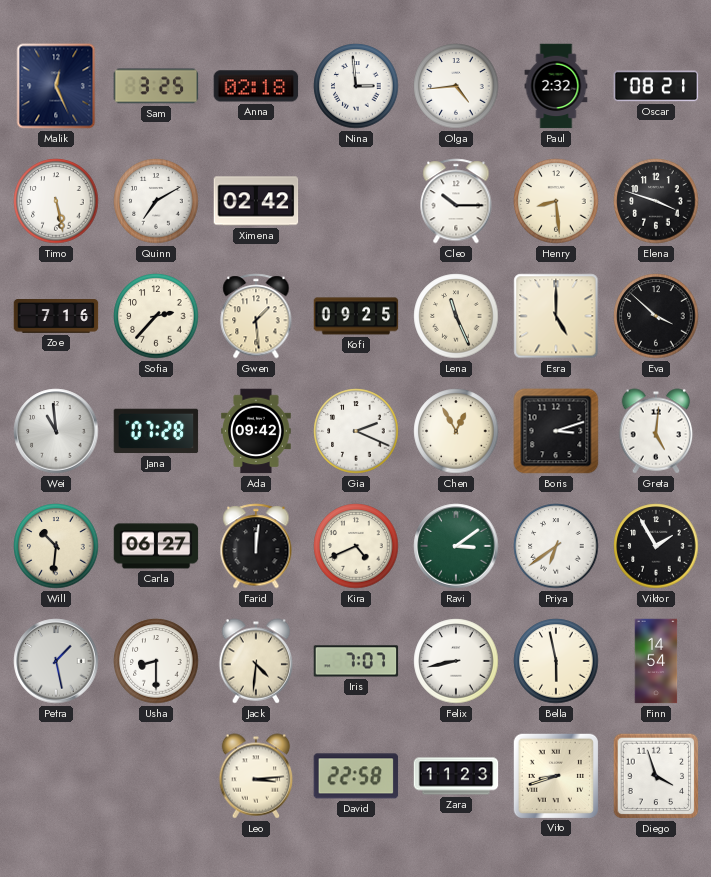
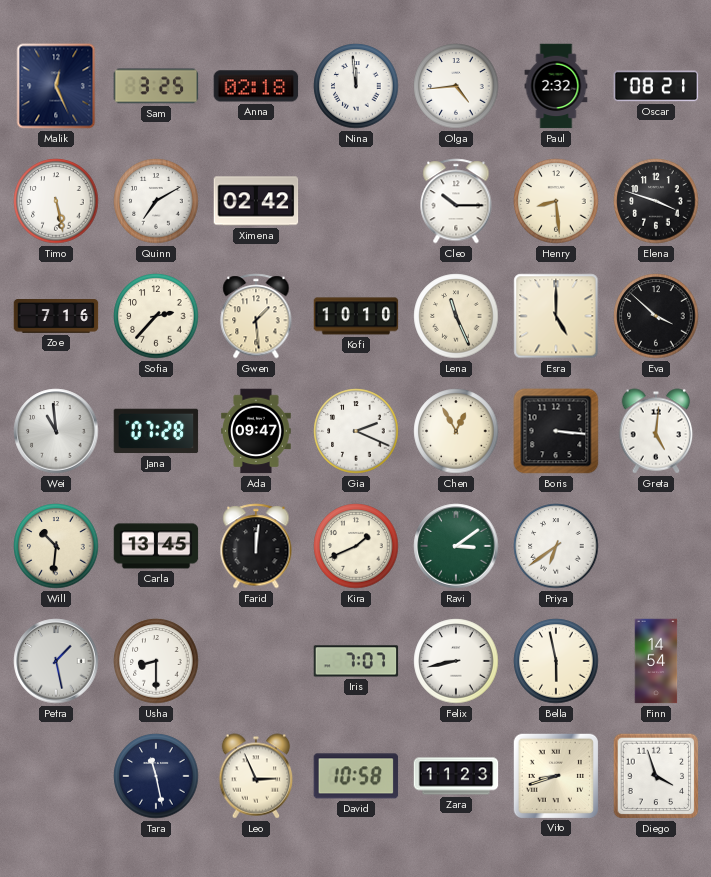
Nina: 2:59 -> 11:59 (356, 86)
Kofi: 09:25 -> 10:10 (356, 316)
Ada: 09:42 -> 09:47 (257, 431)
Boris: 3:12 -> 3:16 (556, 431)
Carla: 06:27 -> 13:45 (156, 546)
Kira: 4:41 -> 1:41 (356, 546)
Viktor: 1:55 -> none (656, 546)
Jack: 4:31 -> none (256, 661)
Tara: none -> 11:28 (156, 776)
Leo: 3:14 -> 2:56 (256, 776)
David: 22:58 -> 10:58 (356, 776)
